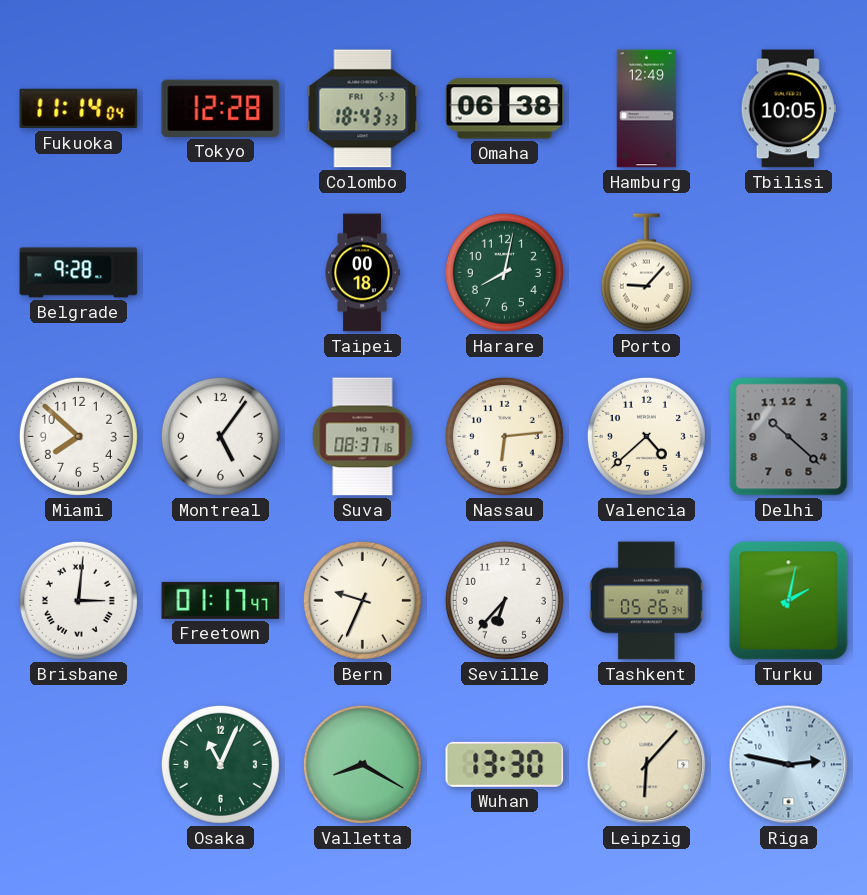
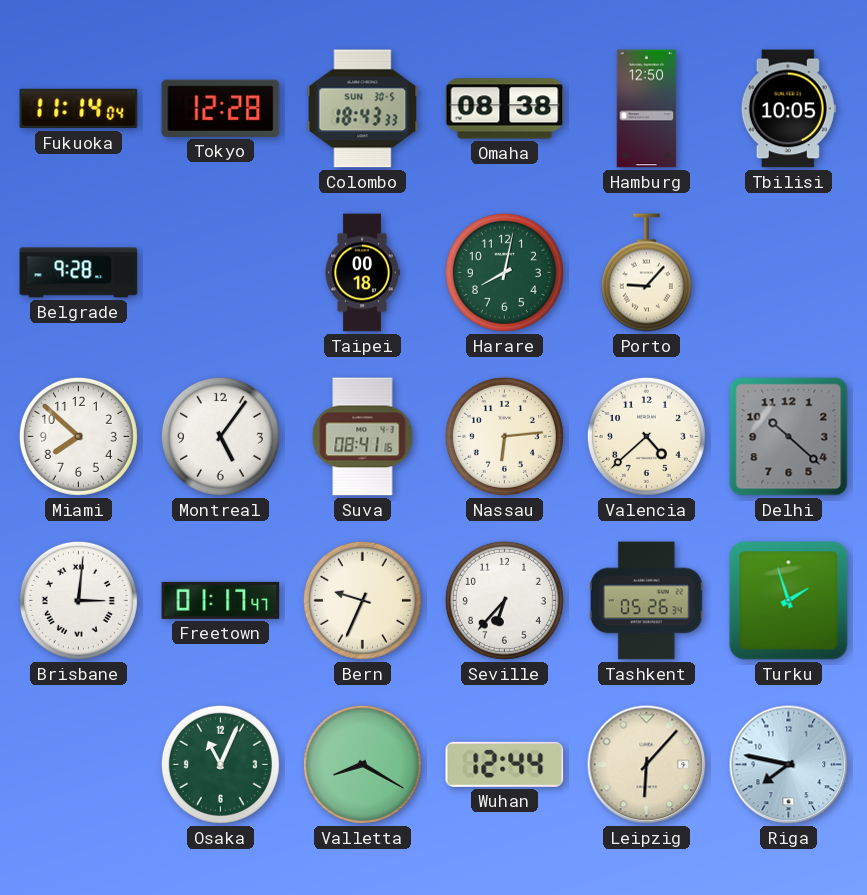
Colombo date: FRI 5-3 -> SUN 30-5 (363, 109)
Omaha: 06:38 -> 08:38 (505, 109)
Hamburg: 12:49 -> 12:50 (647, 109)
Suva: 08:37 -> 08:41 (363, 437)
Turku: 2:02 -> 1:57 (789, 601)
Wuhan: 13:30 -> 12:44 (505, 764)
Riga: 2:47 -> 7:47 (789, 765)
